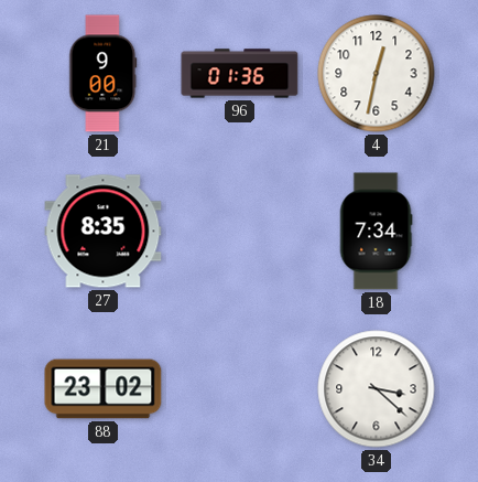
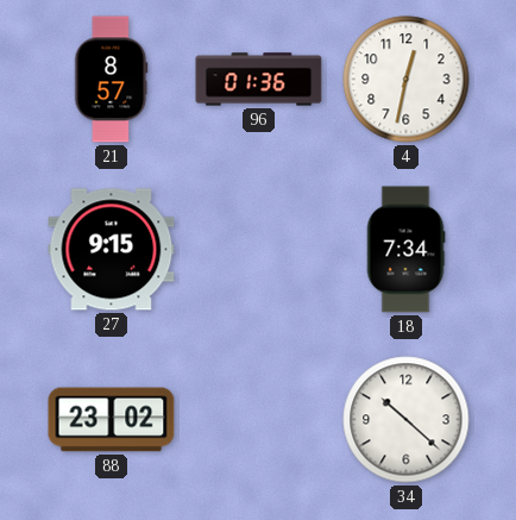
21: 9:00 -> 8:57 (112, 80)
27: 8:35 -> 9:15 (112, 250)
34: 3:22 -> 10:22 (407, 420)
